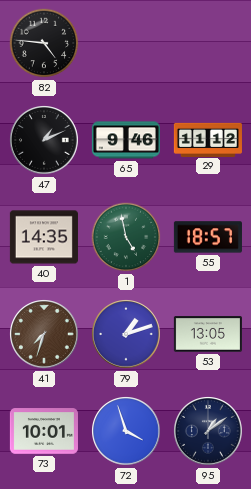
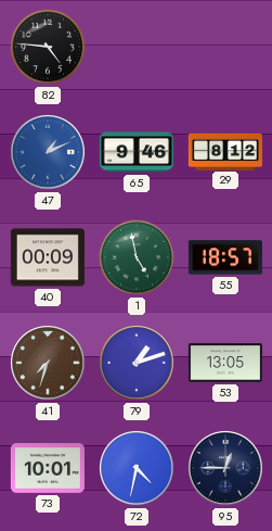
47 dial: black -> blue (49, 153)
29: 11:12 -> 8:12 (225, 151)
40: 14:35 -> 00:09 (48, 257)
72: 3:57 -> 4:32 (138, 469)
95: 1:09 -> 12:45 (226, 469)
